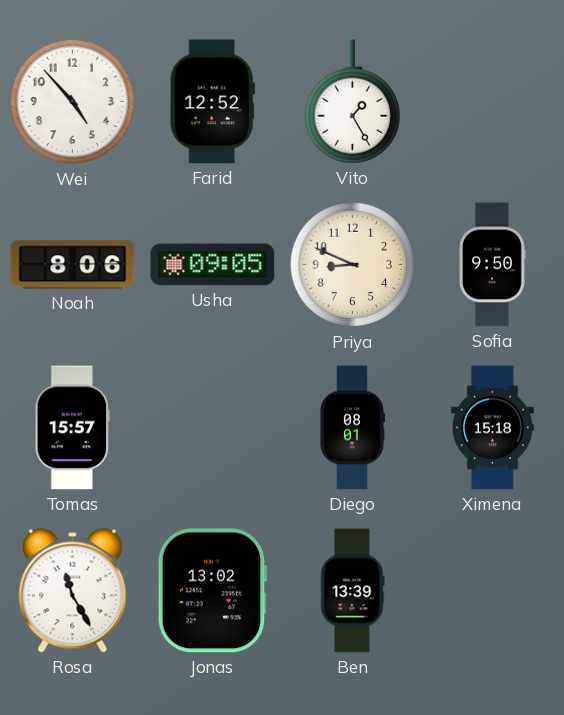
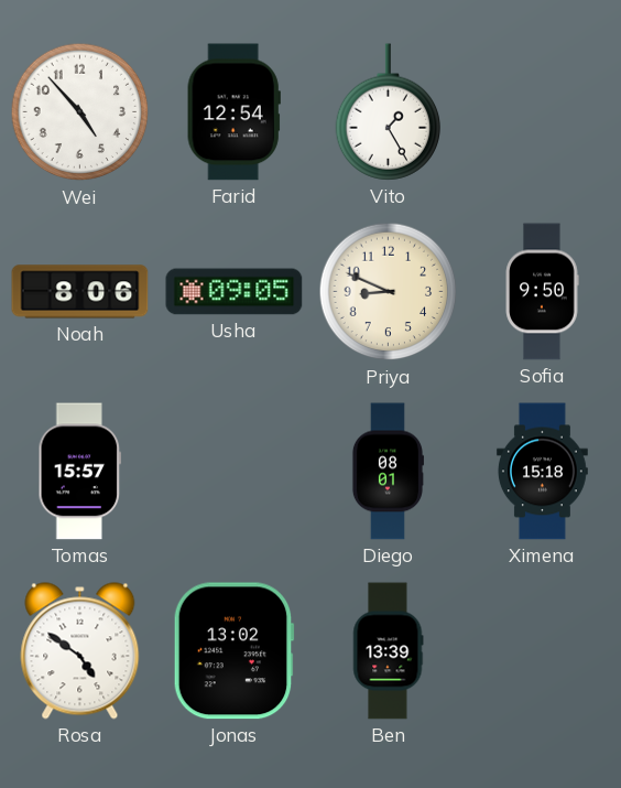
Farid: 12:52 -> 12:54 (233, 112)
Rosa: 11:25 -> 4:51 (80, 651)
